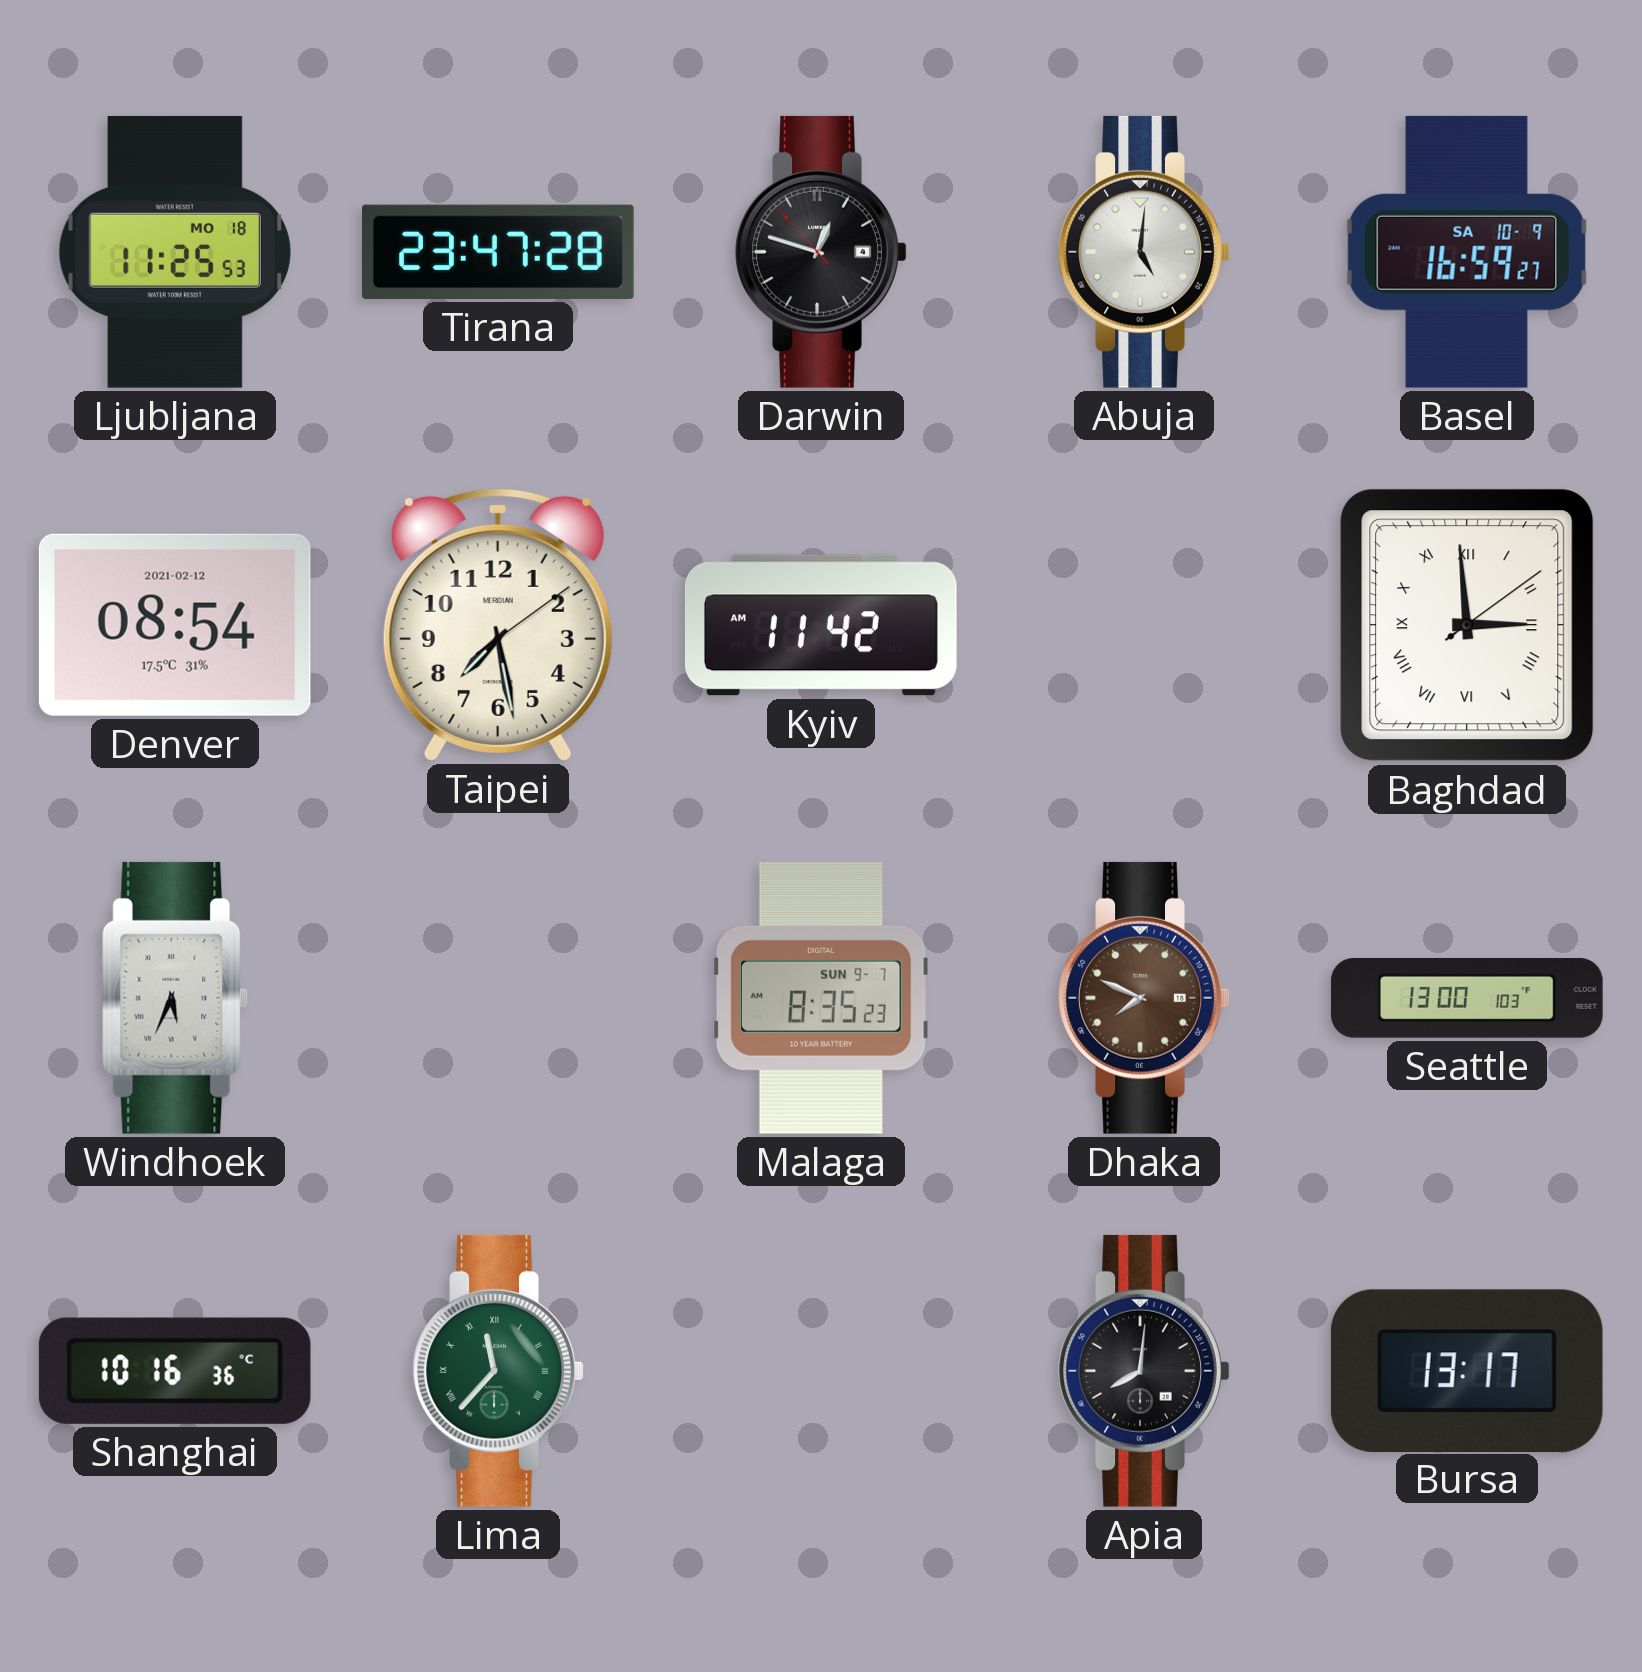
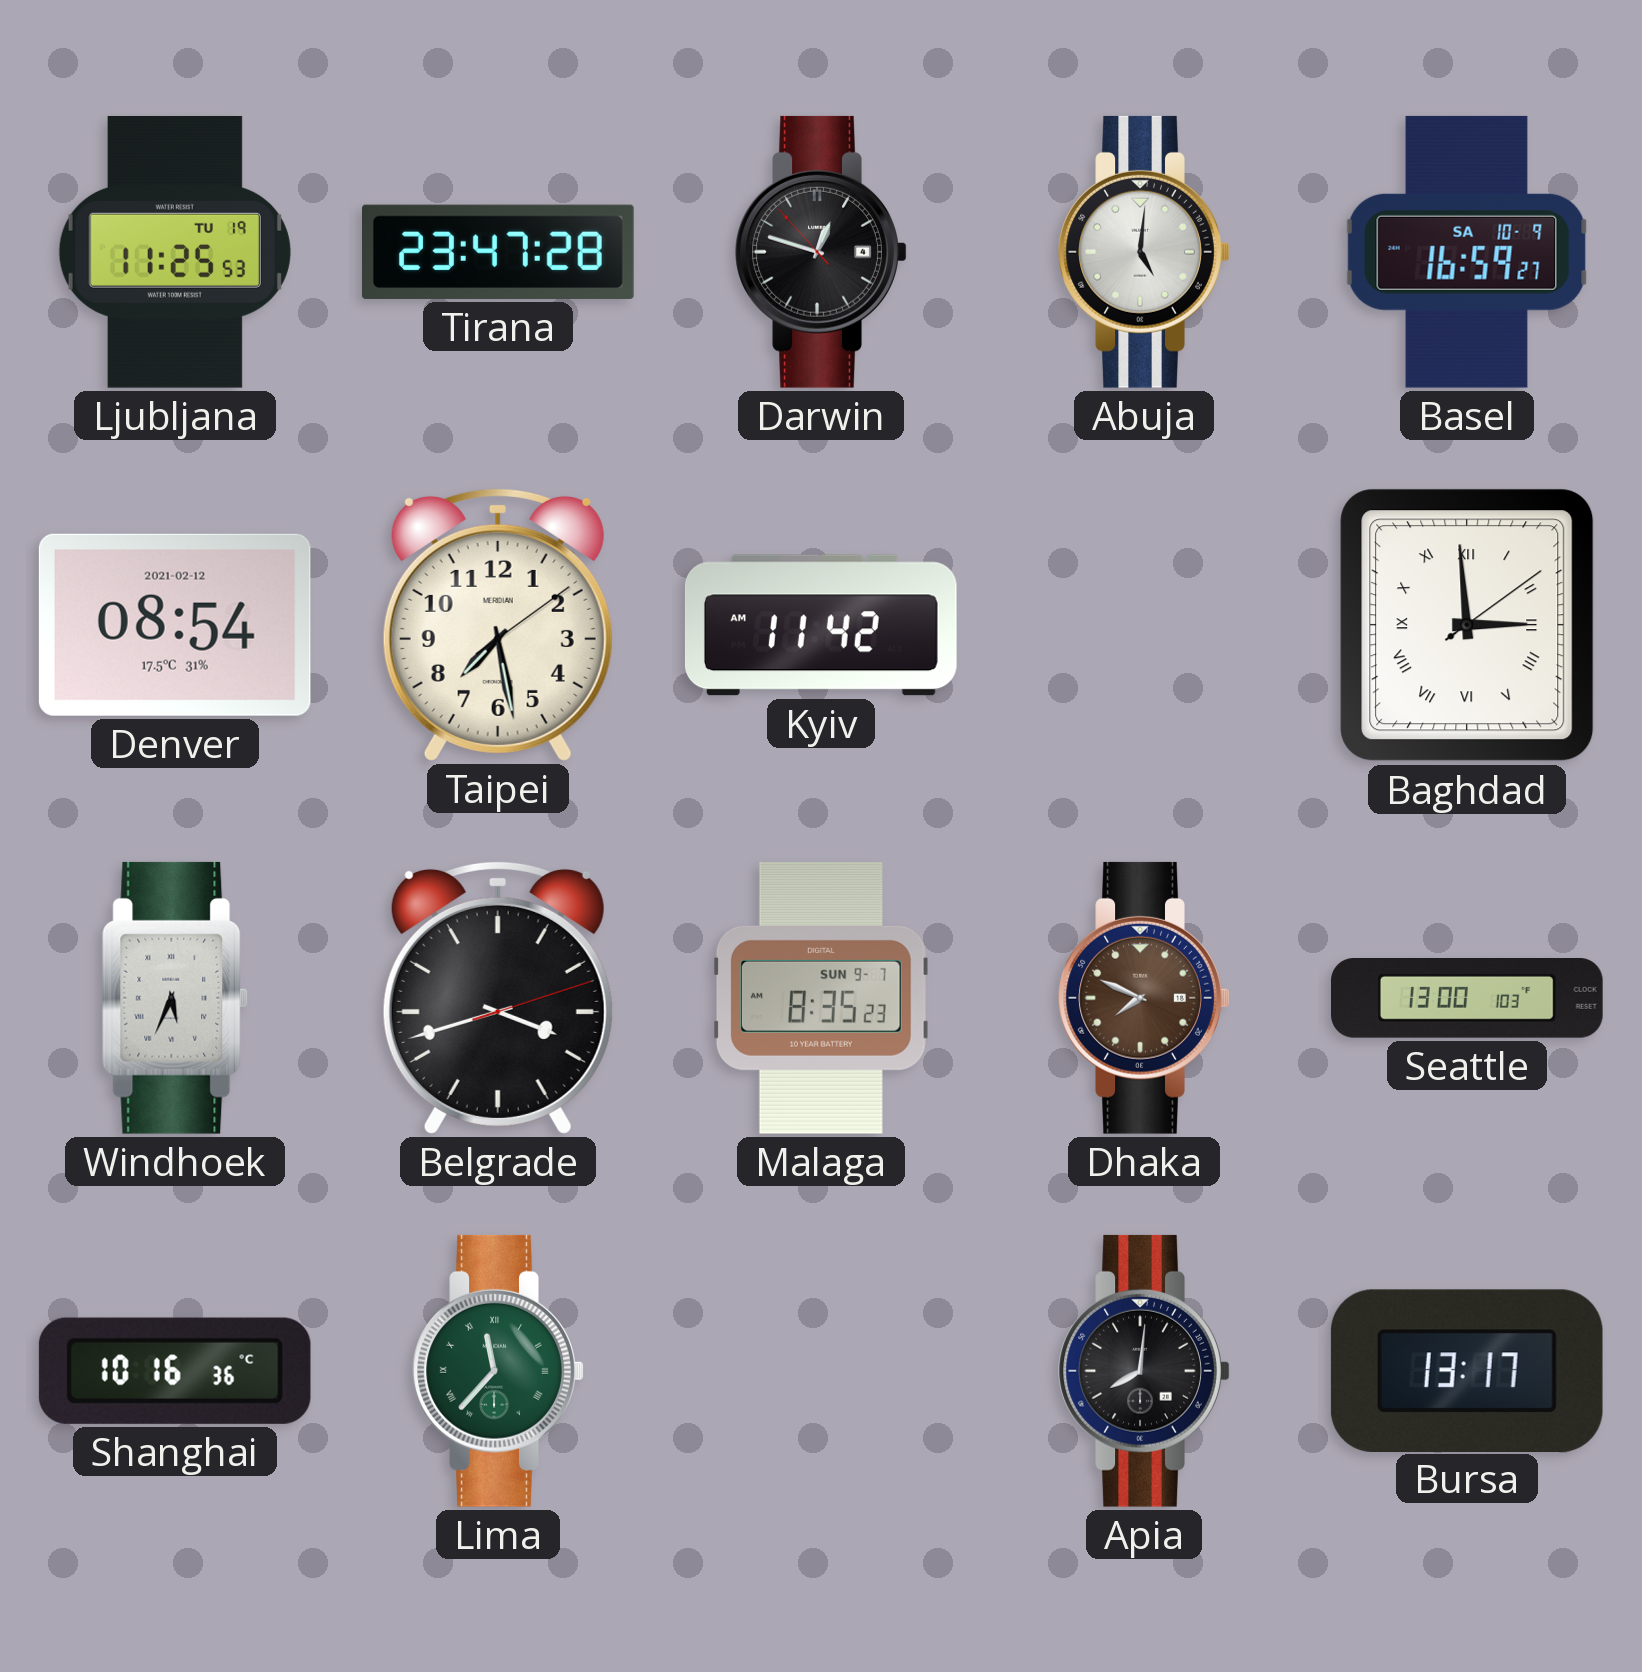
Ljubljana date: MO 18 -> TU 19 (175, 252)
Belgrade: none -> 3:42 (498, 997)
